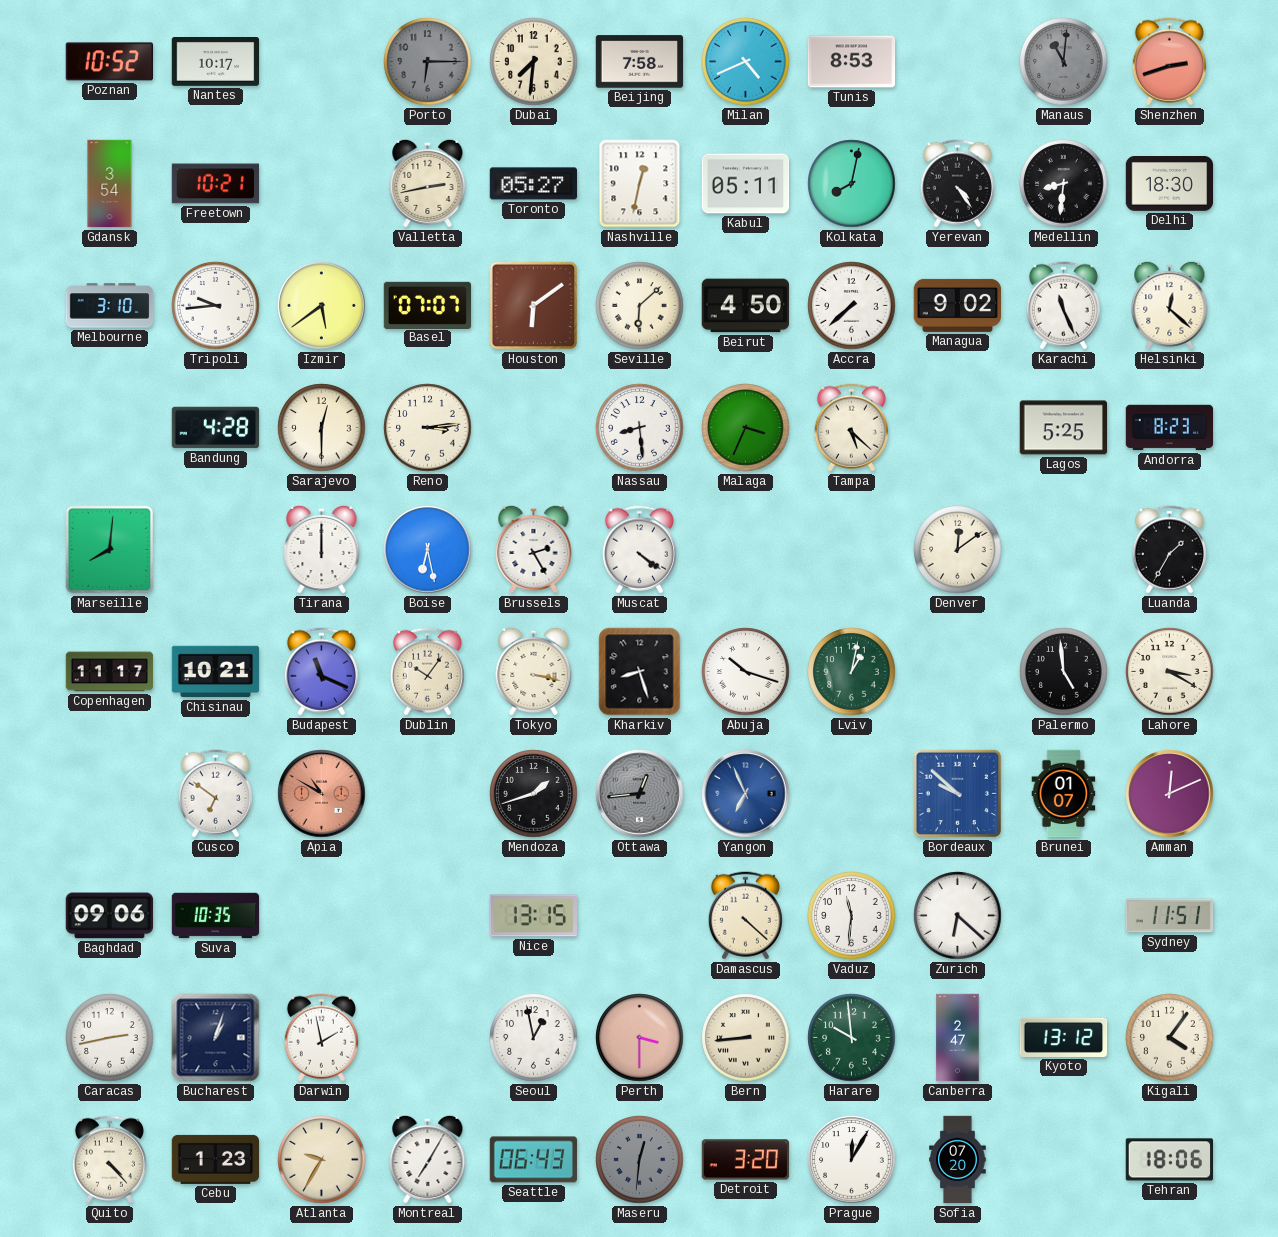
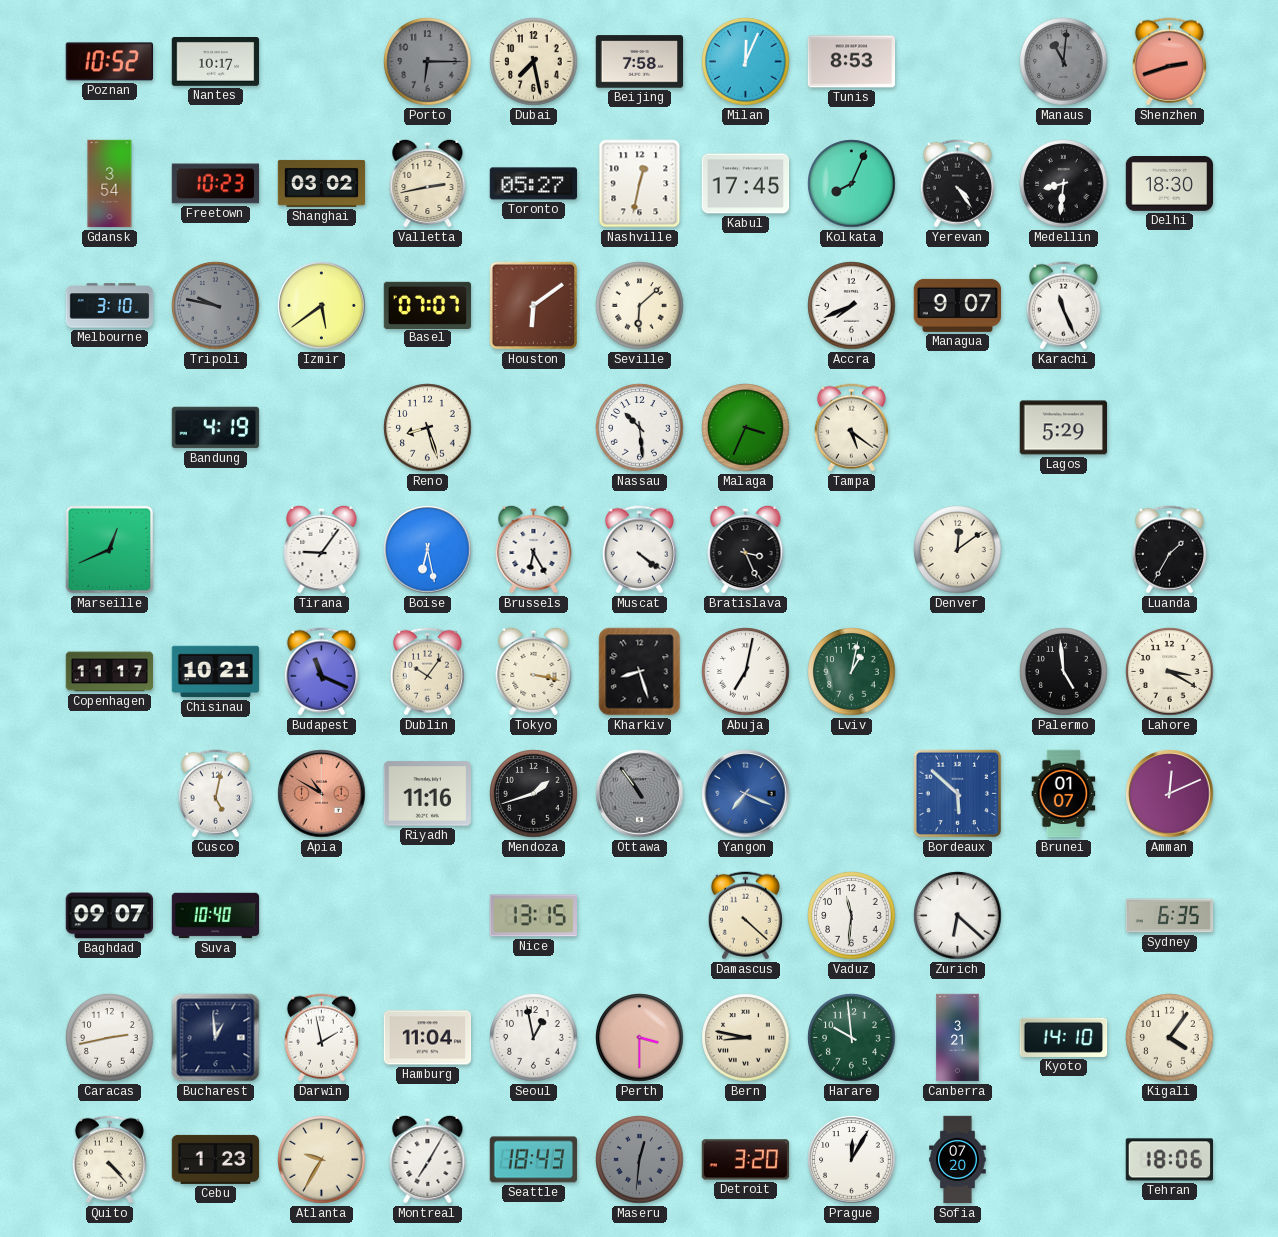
Dubai: 7:31 -> 7:28 (534, 62)
Milan: 4:41 -> 12:04 (746, 62)
Freetown: 10:21 -> 10:23 (216, 184)
Shanghai: none -> 03:02 (322, 183)
Kabul: 05:11 -> 17:45 (746, 184)
Kolkata: 8:02 -> 8:04 (852, 184)
Tripoli: 9:44 -> 9:47 (216, 306)
Tripoli dial: white -> grey (216, 306)
Beirut: 4:50 -> none (745, 306)
Accra: 7:38 -> 7:41 (852, 306)
Managua: 9:02 -> 9:07 (957, 305)
Helsinki: 12:22 -> none (1170, 305)
Bandung: 4:28 -> 4:19 (216, 428)
Sarajevo: 12:30 -> none (322, 428)
Reno: 3:14 -> 8:27 (428, 428)
Nassau: 8:29 -> 10:29 (640, 428)
Tampa: 5:22 -> 5:21 (851, 428)
Lagos: 5:25 -> 5:29 (1064, 428)
Andorra: 8:23 -> none (1170, 428)
Marseille: 8:01 -> 12:41 (110, 550)
Tirana: 12:00 -> 9:06 (322, 549)
Brussels: 2:25 -> 6:25 (534, 549)
Bratislava: none -> 3:26 (746, 549)
Abuja: 10:18 -> 7:02 (746, 672)
Cusco: 6:51 -> 5:02 (215, 794)
Riyadh: none -> 11:16 (428, 794)
Ottawa: 12:44 -> 10:54 (640, 794)
Yangon: 6:56 -> 7:19 (746, 794)
Bordeaux: 9:52 -> 5:52 (958, 794)
Baghdad: 09:06 -> 09:07 (109, 916)
Suva: 10:35 -> 10:40 (216, 916)
Sydney: 11:51 -> 6:35 (1170, 916)
Bucharest: 1:03 -> 12:59 (216, 1038)
Hamburg: none -> 11:04 (428, 1038)
Bern: 8:44 -> 8:47 (746, 1038)
Canberra: 2:47 -> 3:21 (958, 1038)
Kyoto: 13:12 -> 14:10 (1064, 1037)
Seattle: 06:43 -> 18:43 (534, 1160)
